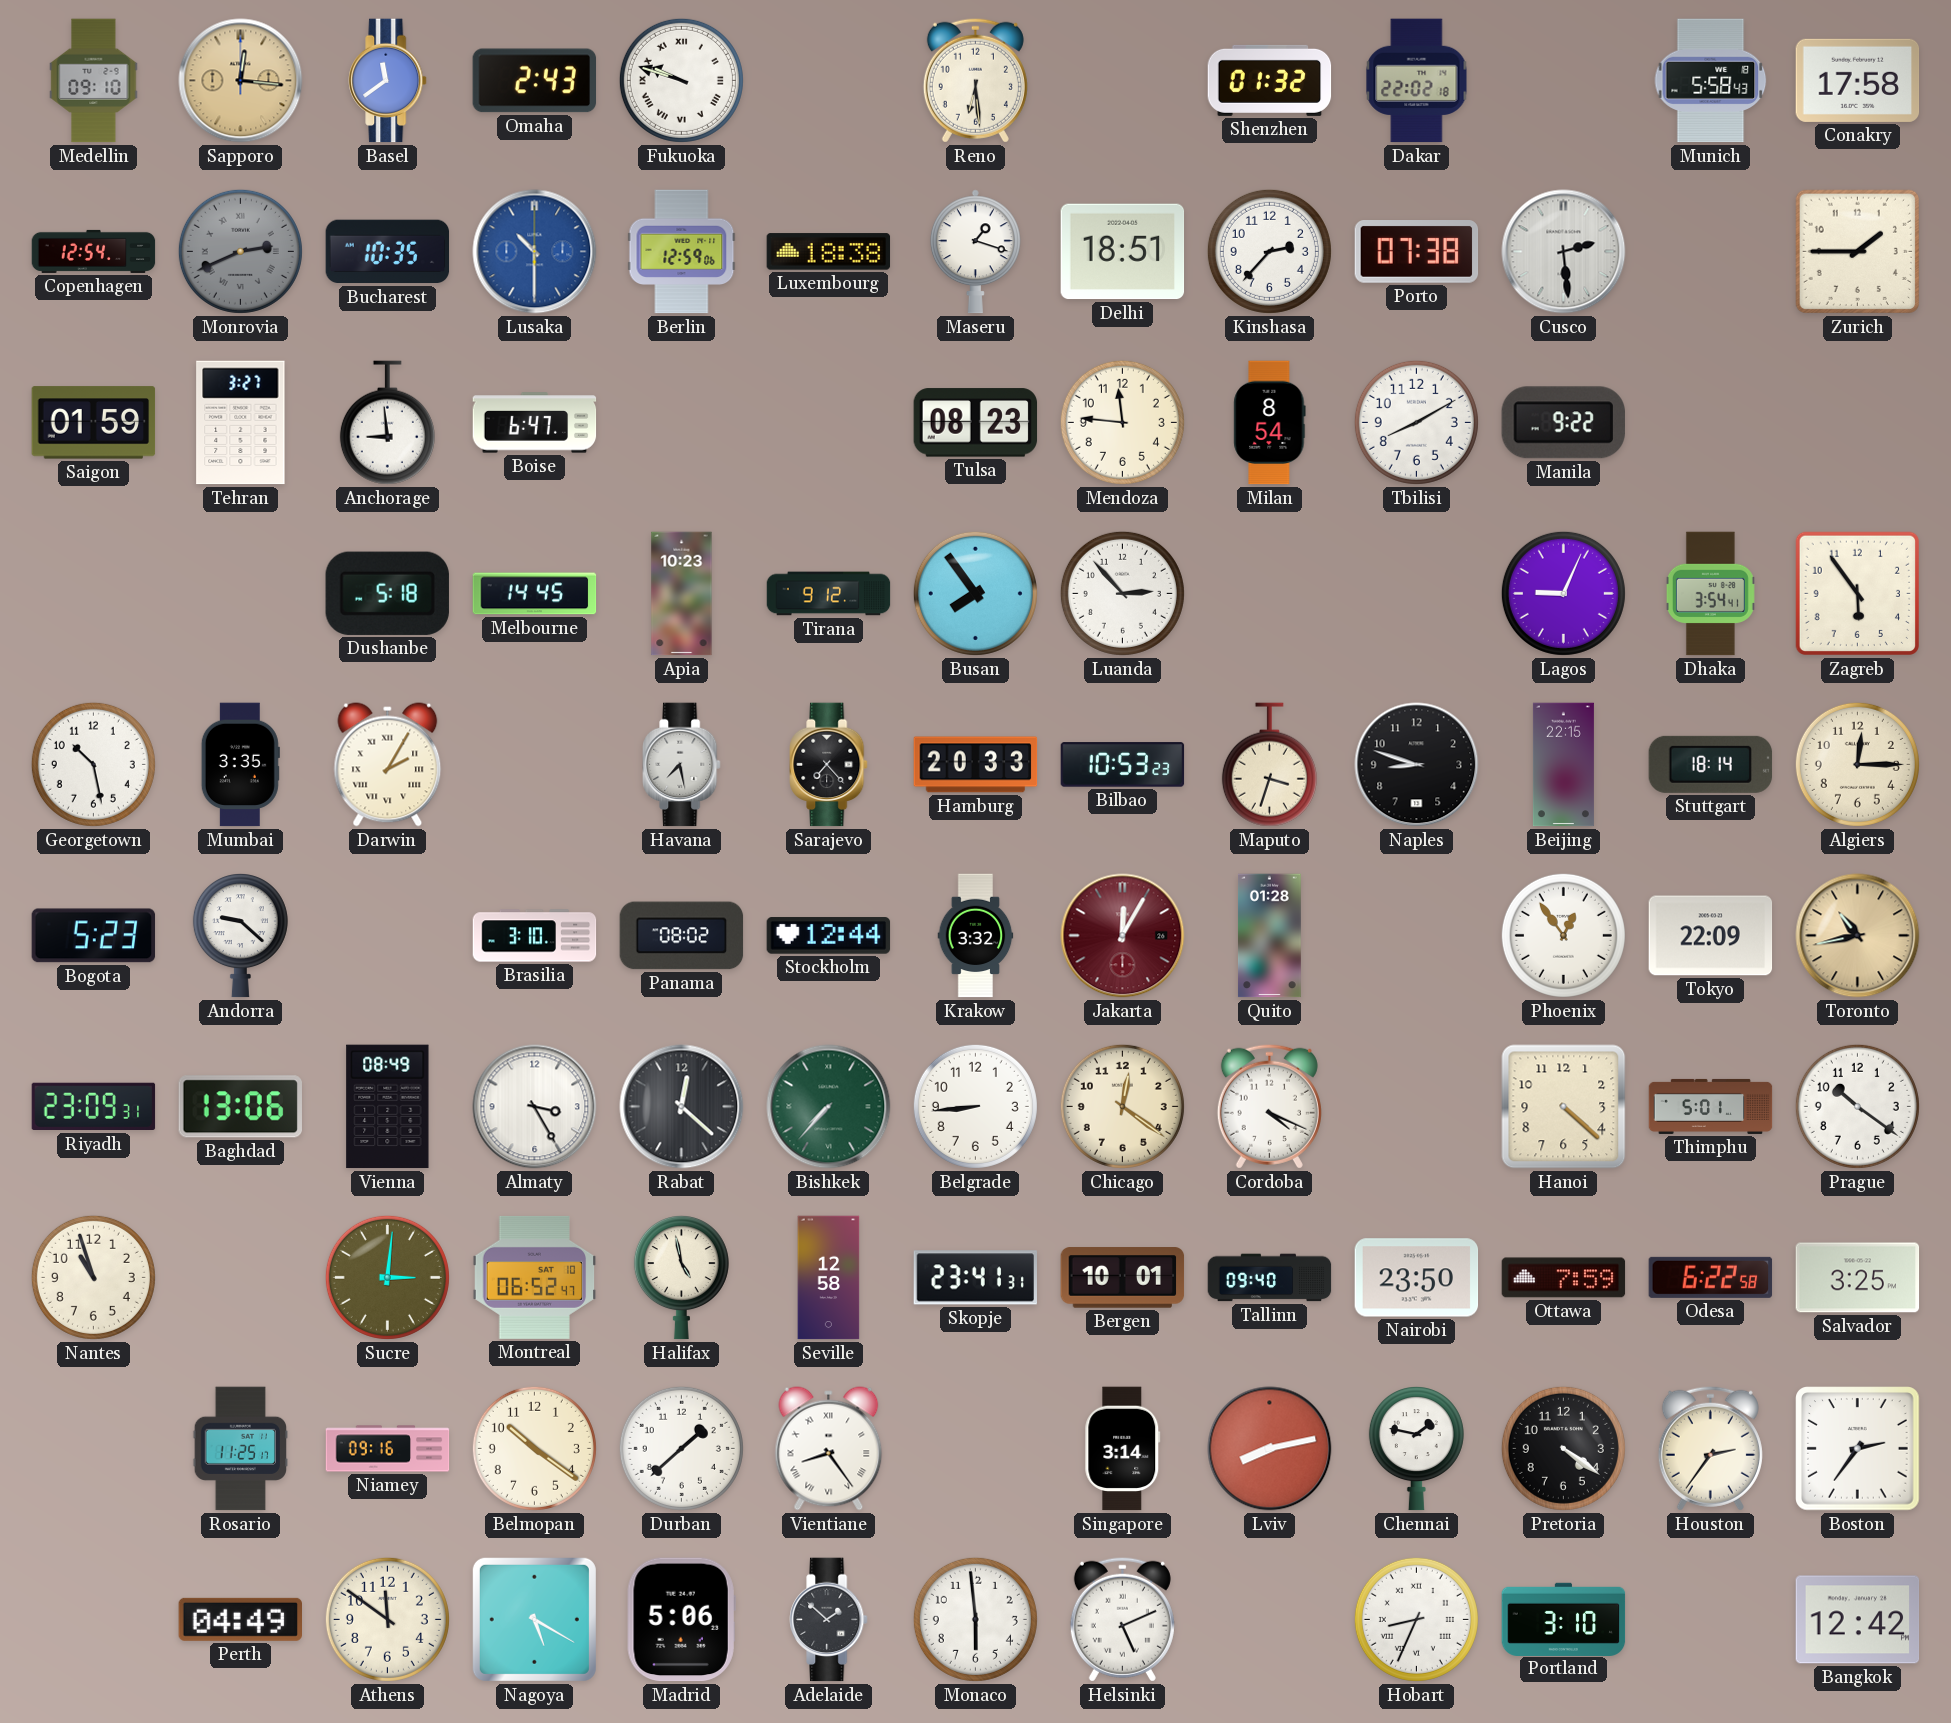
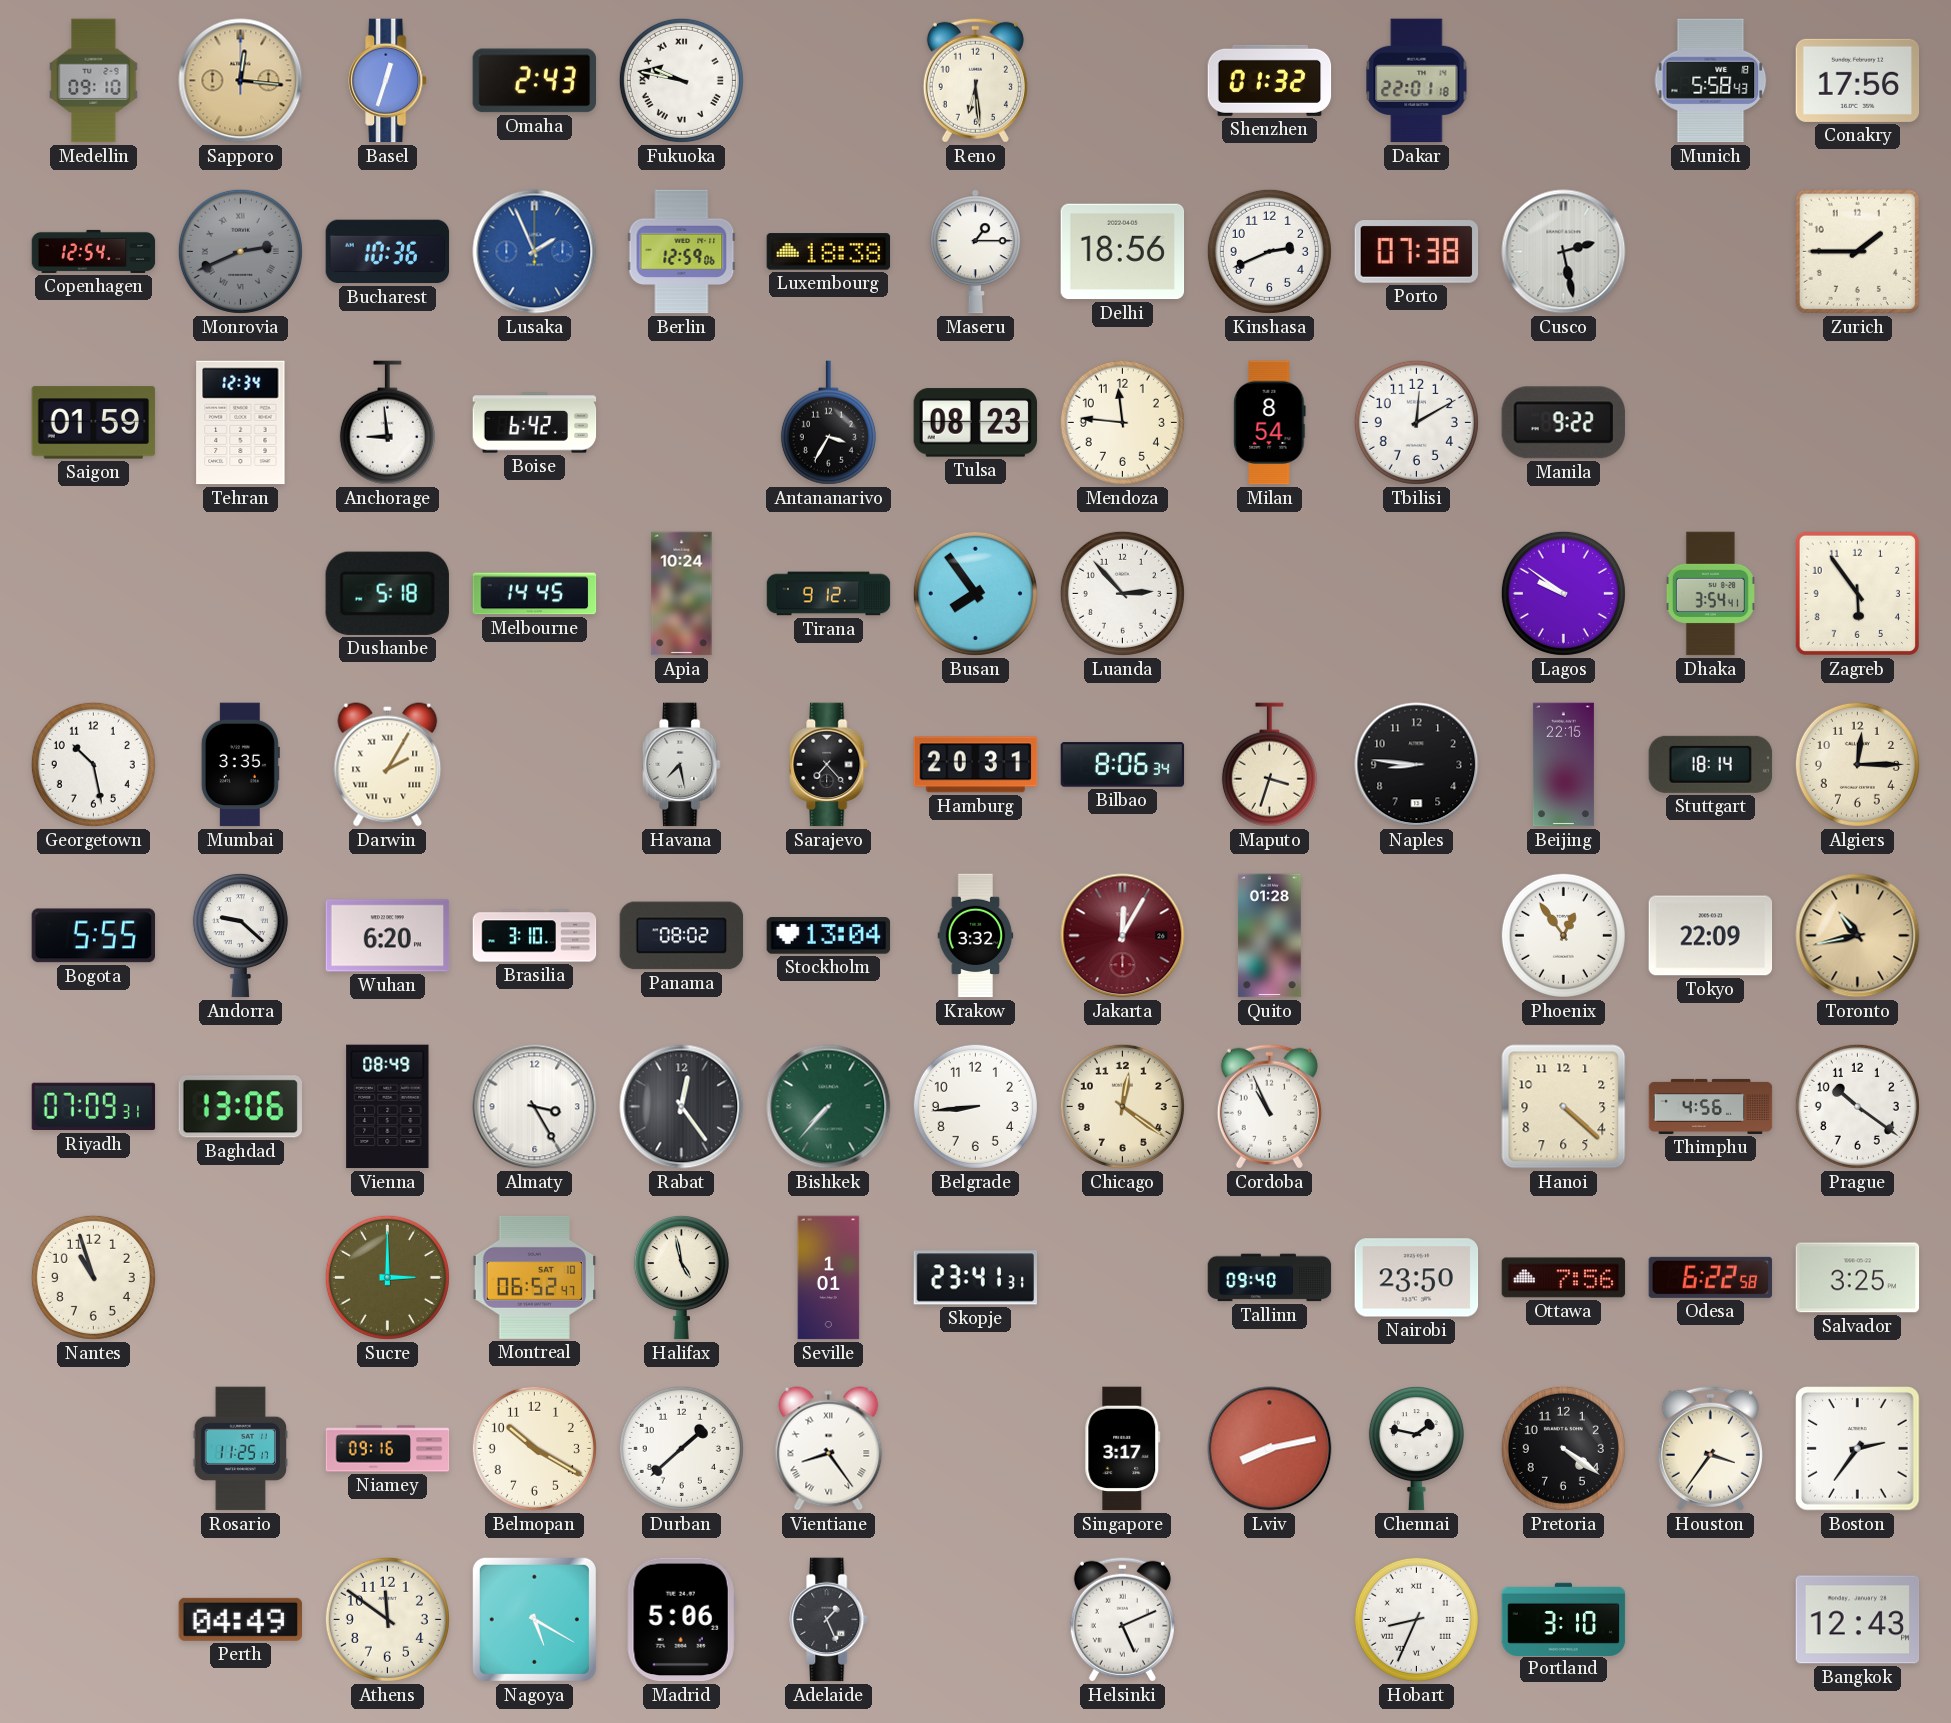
Basel: 11:39 -> 12:33 (388, 81)
Fukuoka: 9:48 -> 9:47 (681, 80)
Dakar: 22:02 -> 22:01 (1417, 81)
Conakry: 17:58 -> 17:56 (1858, 80)
Bucharest: 10:35 -> 10:36 (388, 252)
Lusaka: 10:30 -> 1:56 (535, 252)
Maseru: 1:18 -> 1:15 (975, 252)
Delhi: 18:51 -> 18:56 (1123, 252)
Kinshasa: 2:37 -> 2:41 (1269, 251)
Cusco: 2:29 -> 2:28 (1564, 252)
Tehran: 3:27 -> 12:34 (241, 423)
Boise: 6:47 -> 6:42 (535, 423)
Antananarivo: none -> 3:35 (828, 423)
Tbilisi: 8:10 -> 12:10 (1416, 422)
Apia: 10:23 -> 10:24 (682, 594)
Lagos: 9:04 -> 9:51 (1563, 593)
Hamburg: 20:33 -> 20:31 (976, 765)
Bilbao: 10:53 -> 8:06 (1123, 765)
Naples: 8:48 -> 8:46 (1417, 765)
Bogota: 5:23 -> 5:55 (94, 936)
Wuhan: none -> 6:20 (388, 936)
Stockholm: 12:44 -> 13:04 (829, 936)
Riyadh: 23:09 -> 07:09 (94, 1107)
Rabat: 12:22 -> 12:24 (682, 1107)
Cordoba: 4:19 -> 10:56 (1269, 1106)
Thimphu: 5:01 -> 4:56 (1711, 1106)
Sucre: 3:01 -> 3:00 (387, 1277)
Seville: 12:58 -> 1:01 (829, 1278)
Bergen: 10:01 -> none (1123, 1278)
Ottawa: 7:59 -> 7:56 (1564, 1278)
Belmopan: 10:21 -> 10:20 (534, 1448)
Singapore: 3:14 -> 3:17 (1123, 1449)
Houston: 2:36 -> 3:36 (1710, 1448)
Adelaide: 1:52 -> 1:26 (829, 1620)
Monaco: 5:59 -> none (975, 1619)
Bangkok: 12:42 -> 12:43 (1858, 1620)
